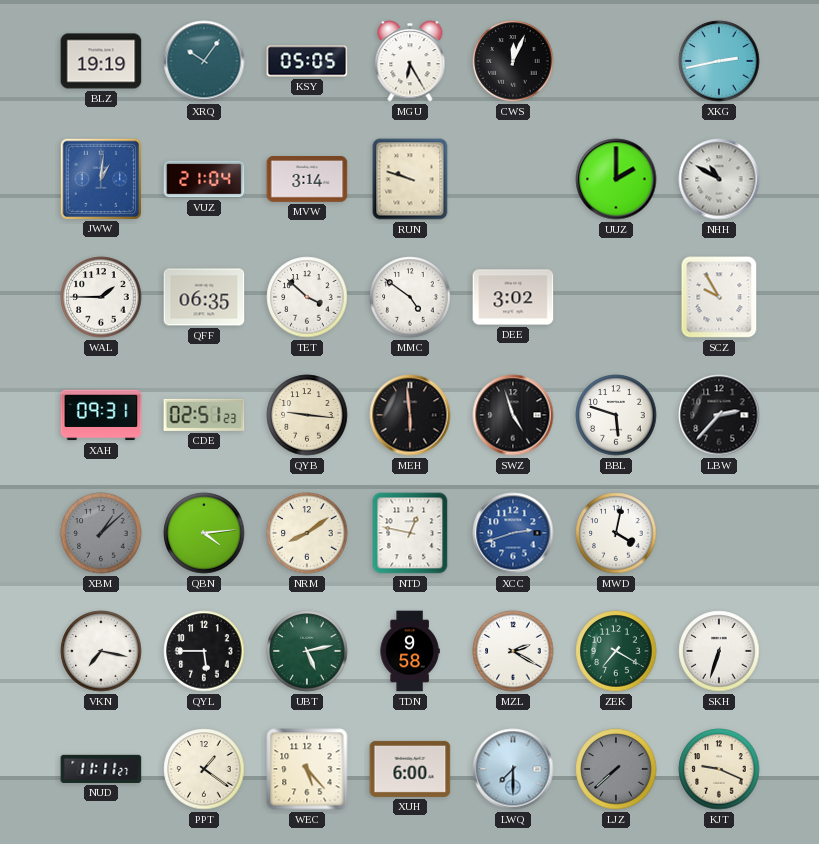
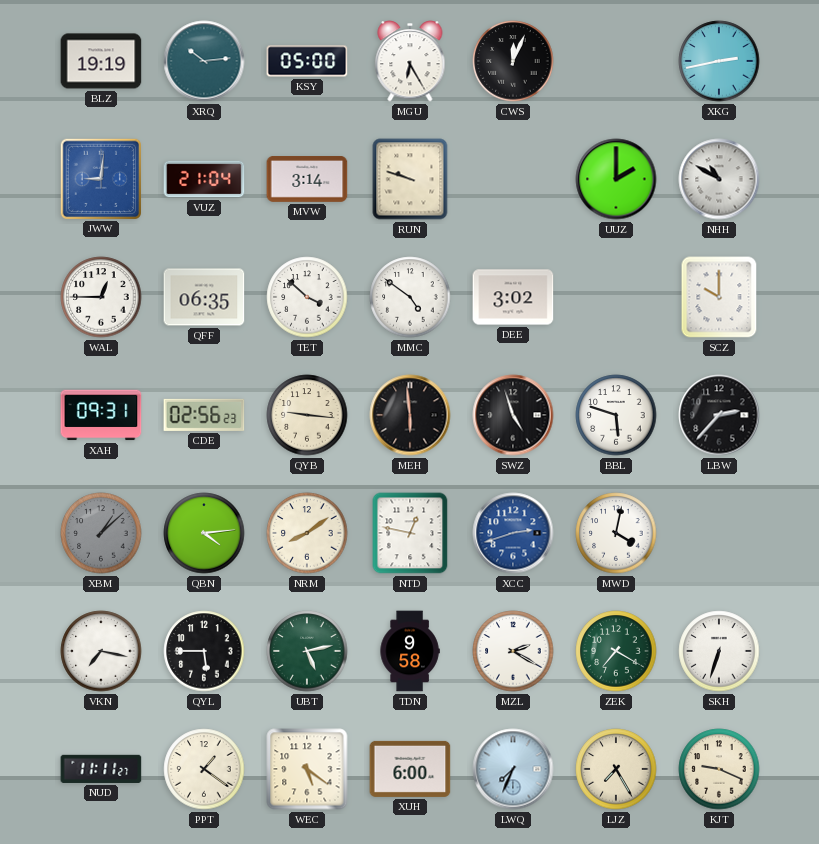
XRQ: 10:06 -> 10:14 (204, 61)
KSY: 05:05 -> 05:00 (307, 61)
JWW: 1:01 -> 9:01 (100, 178)
WAL: 1:45 -> 12:45 (101, 297)
SCZ: 9:55 -> 10:00 (719, 297)
CDE: 02:51 -> 02:56 (204, 415)
WEC: 5:23 -> 5:21 (307, 769)
LWQ: 7:30 -> 7:34 (513, 769)
LJZ: 7:38 -> 7:25 (616, 769)
LJZ dial: grey -> cream (616, 769)
